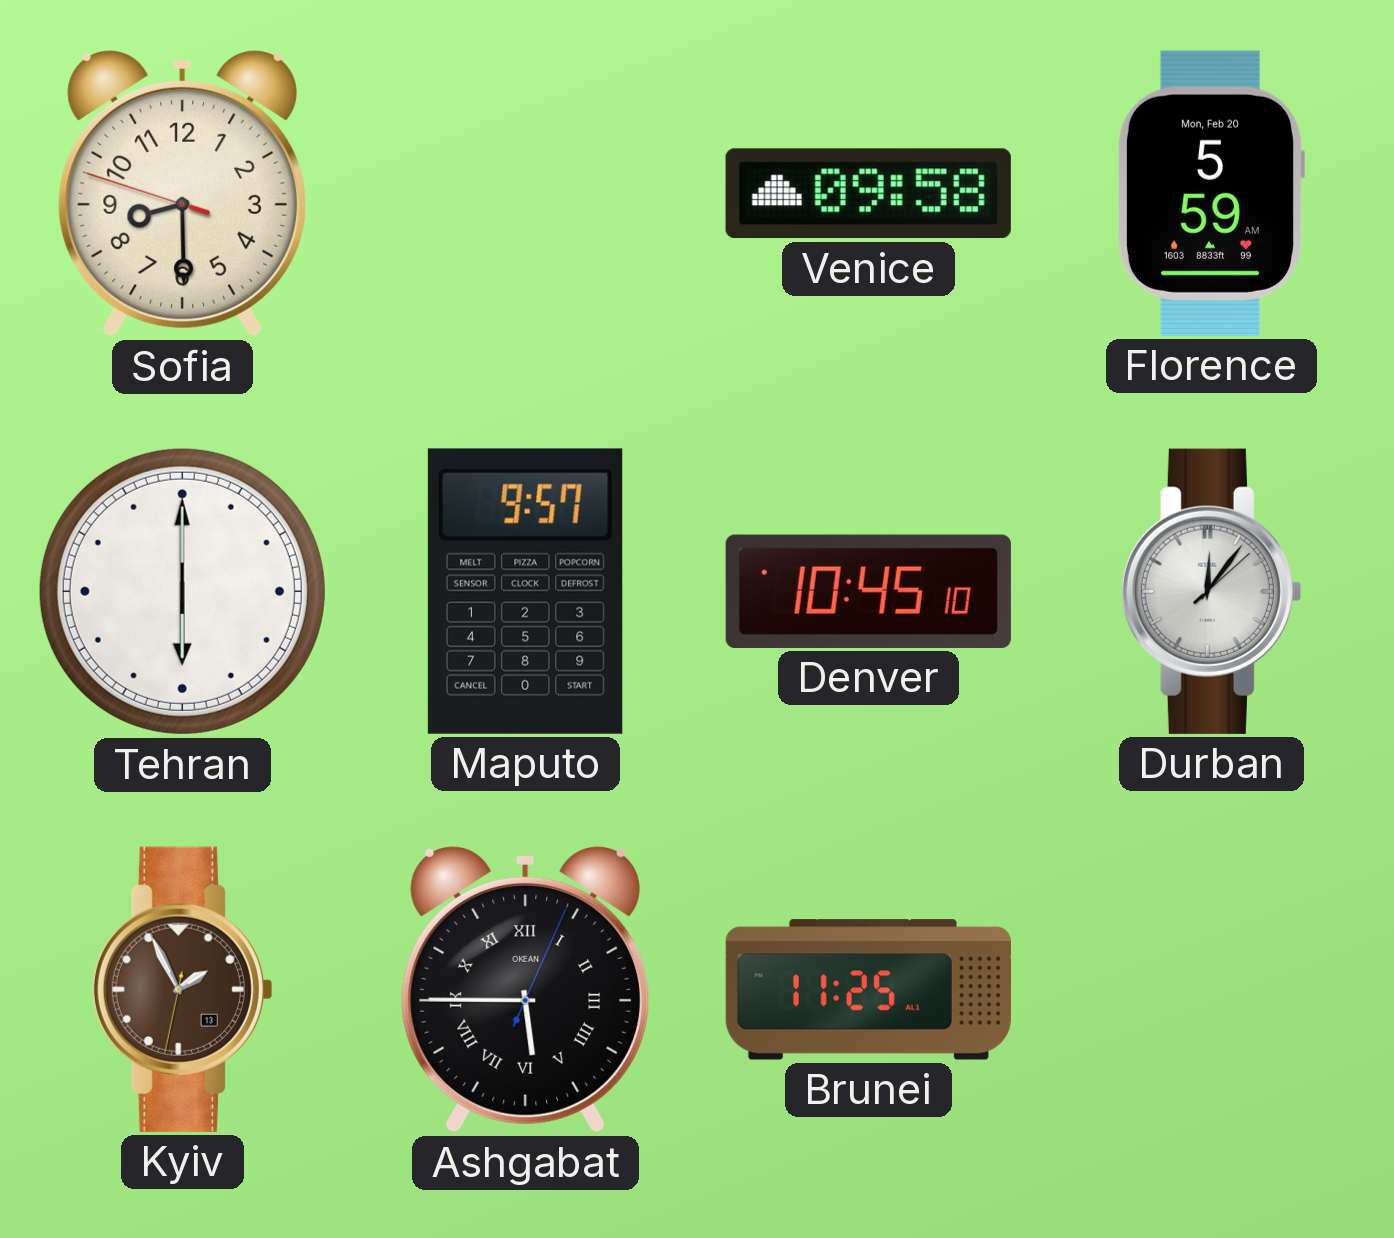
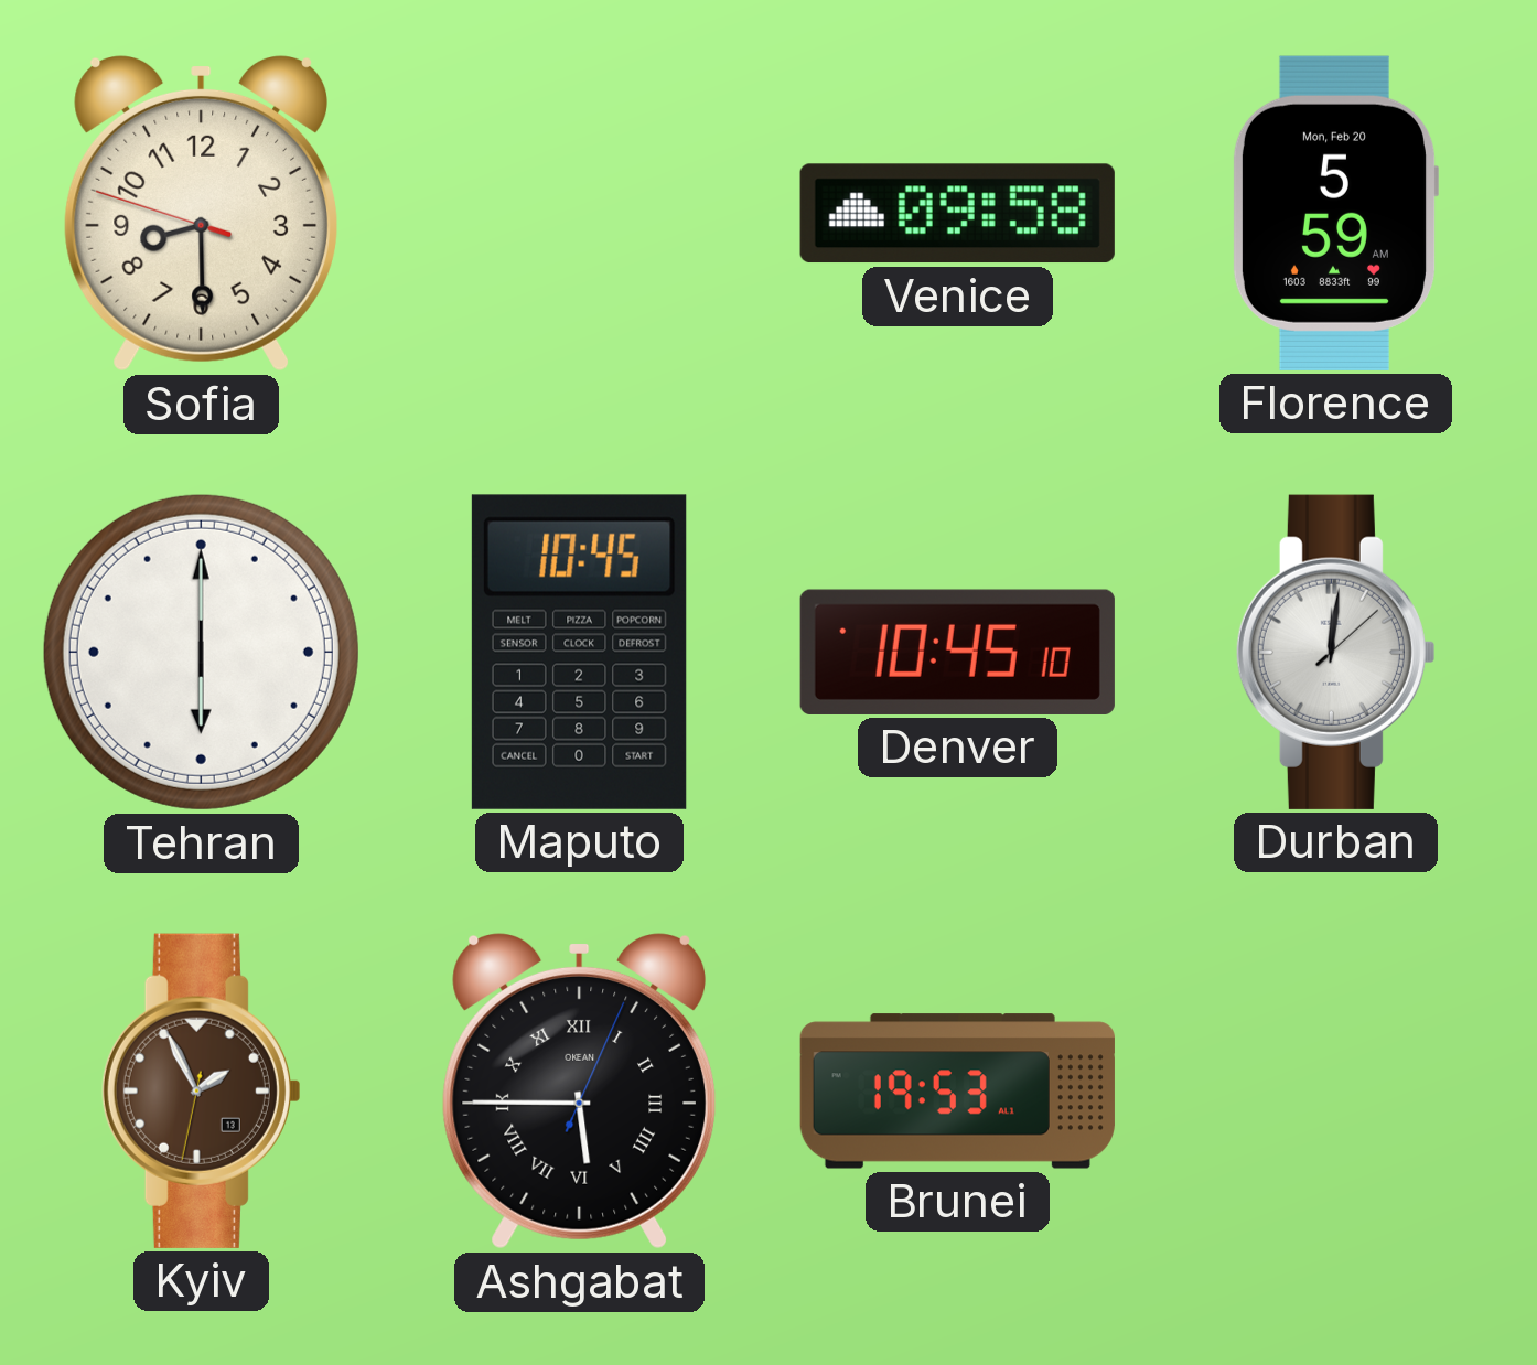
Maputo: 9:57 -> 10:45 (579, 652)
Durban: 12:06 -> 12:01 (1335, 652)
Brunei: 11:25 -> 19:53 (957, 1092)
